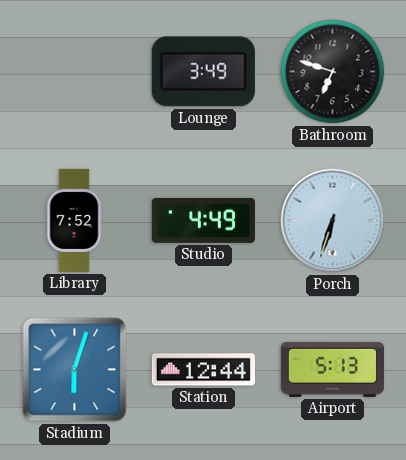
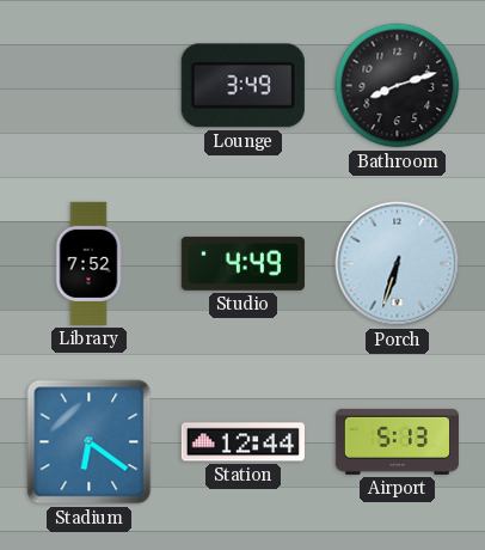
Bathroom: 6:48 -> 8:12 (398, 86)
Stadium: 6:03 -> 6:21 (90, 442)
